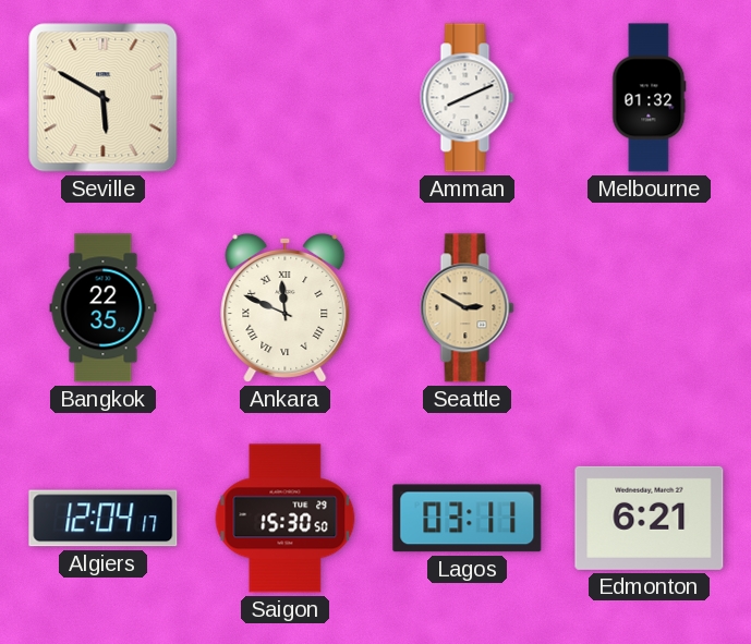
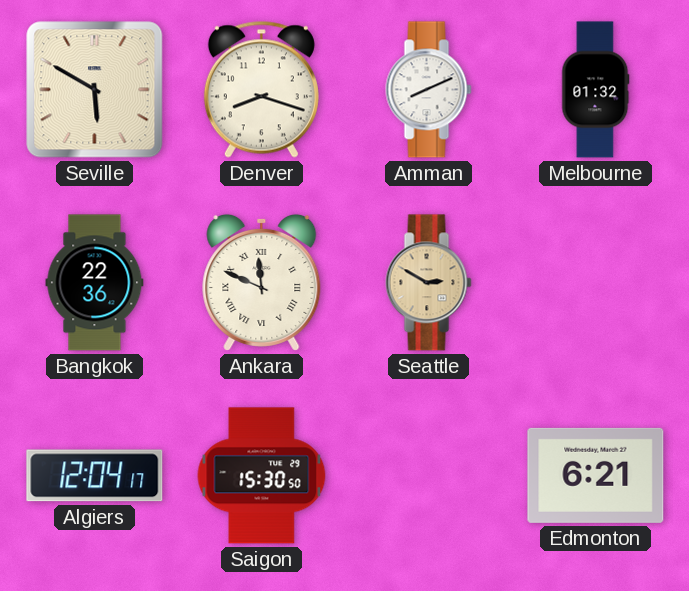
Denver: none -> 8:18 (261, 89)
Bangkok: 22:35 -> 22:36 (95, 283)
Lagos: 03:11 -> none (468, 519)
